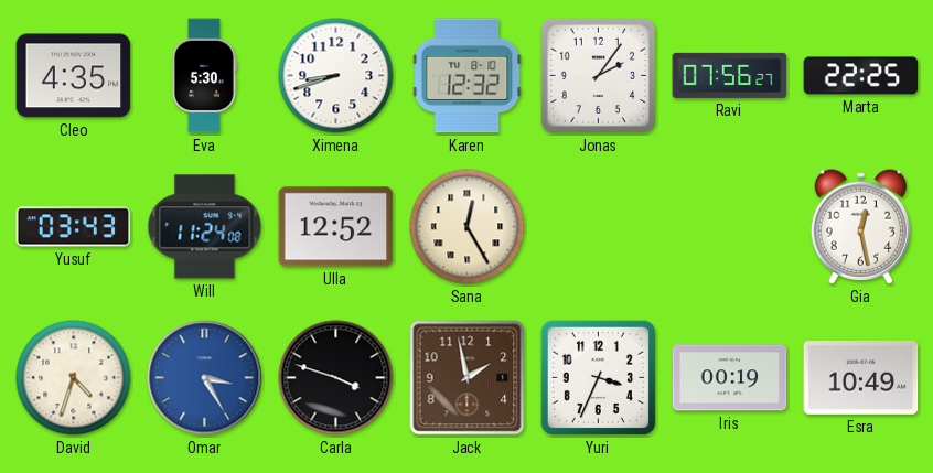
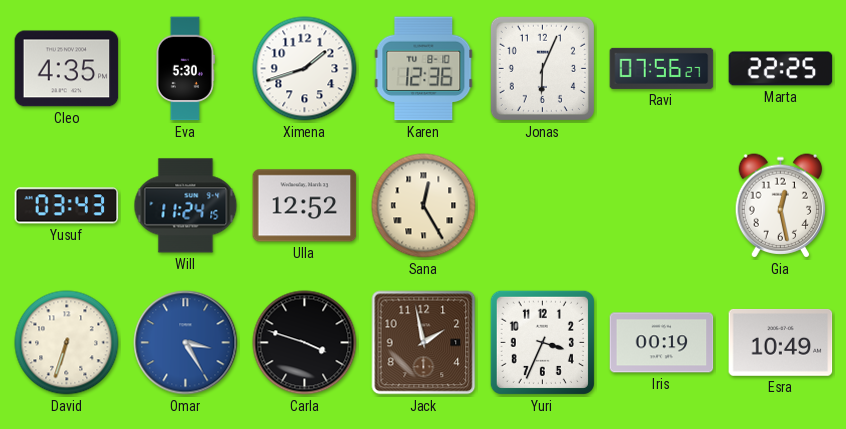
Ximena: 8:42 -> 1:42 (305, 69)
Karen: 12:32 -> 12:36 (424, 69)
Jonas: 2:06 -> 6:04 (542, 68)
Will: 11:24:08 -> 11:24:15 (186, 206)
David: 4:33 -> 6:33 (67, 343)
